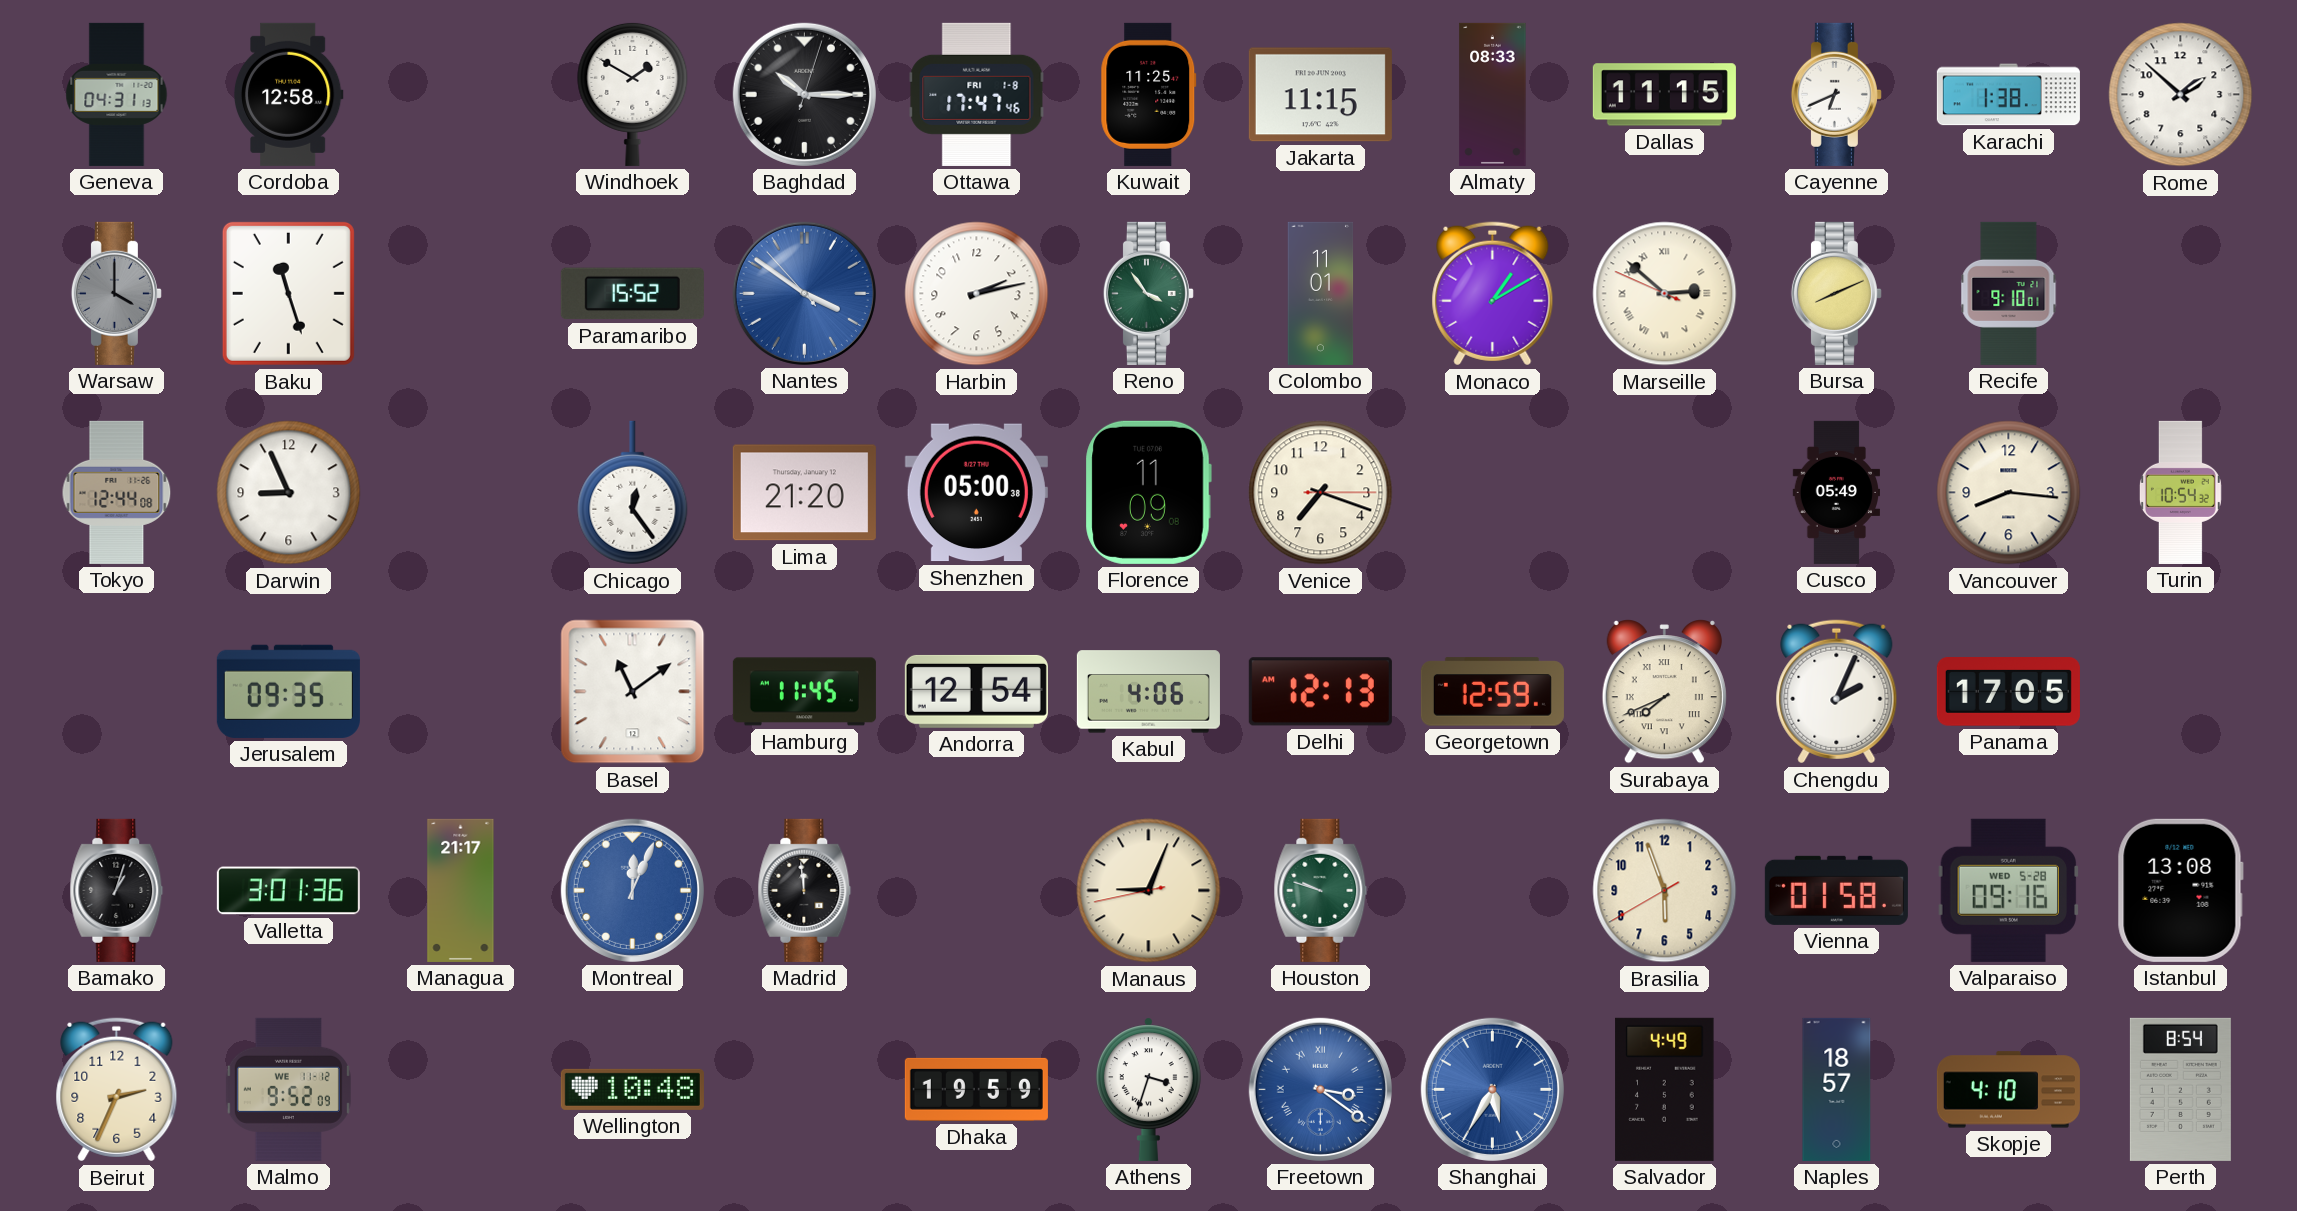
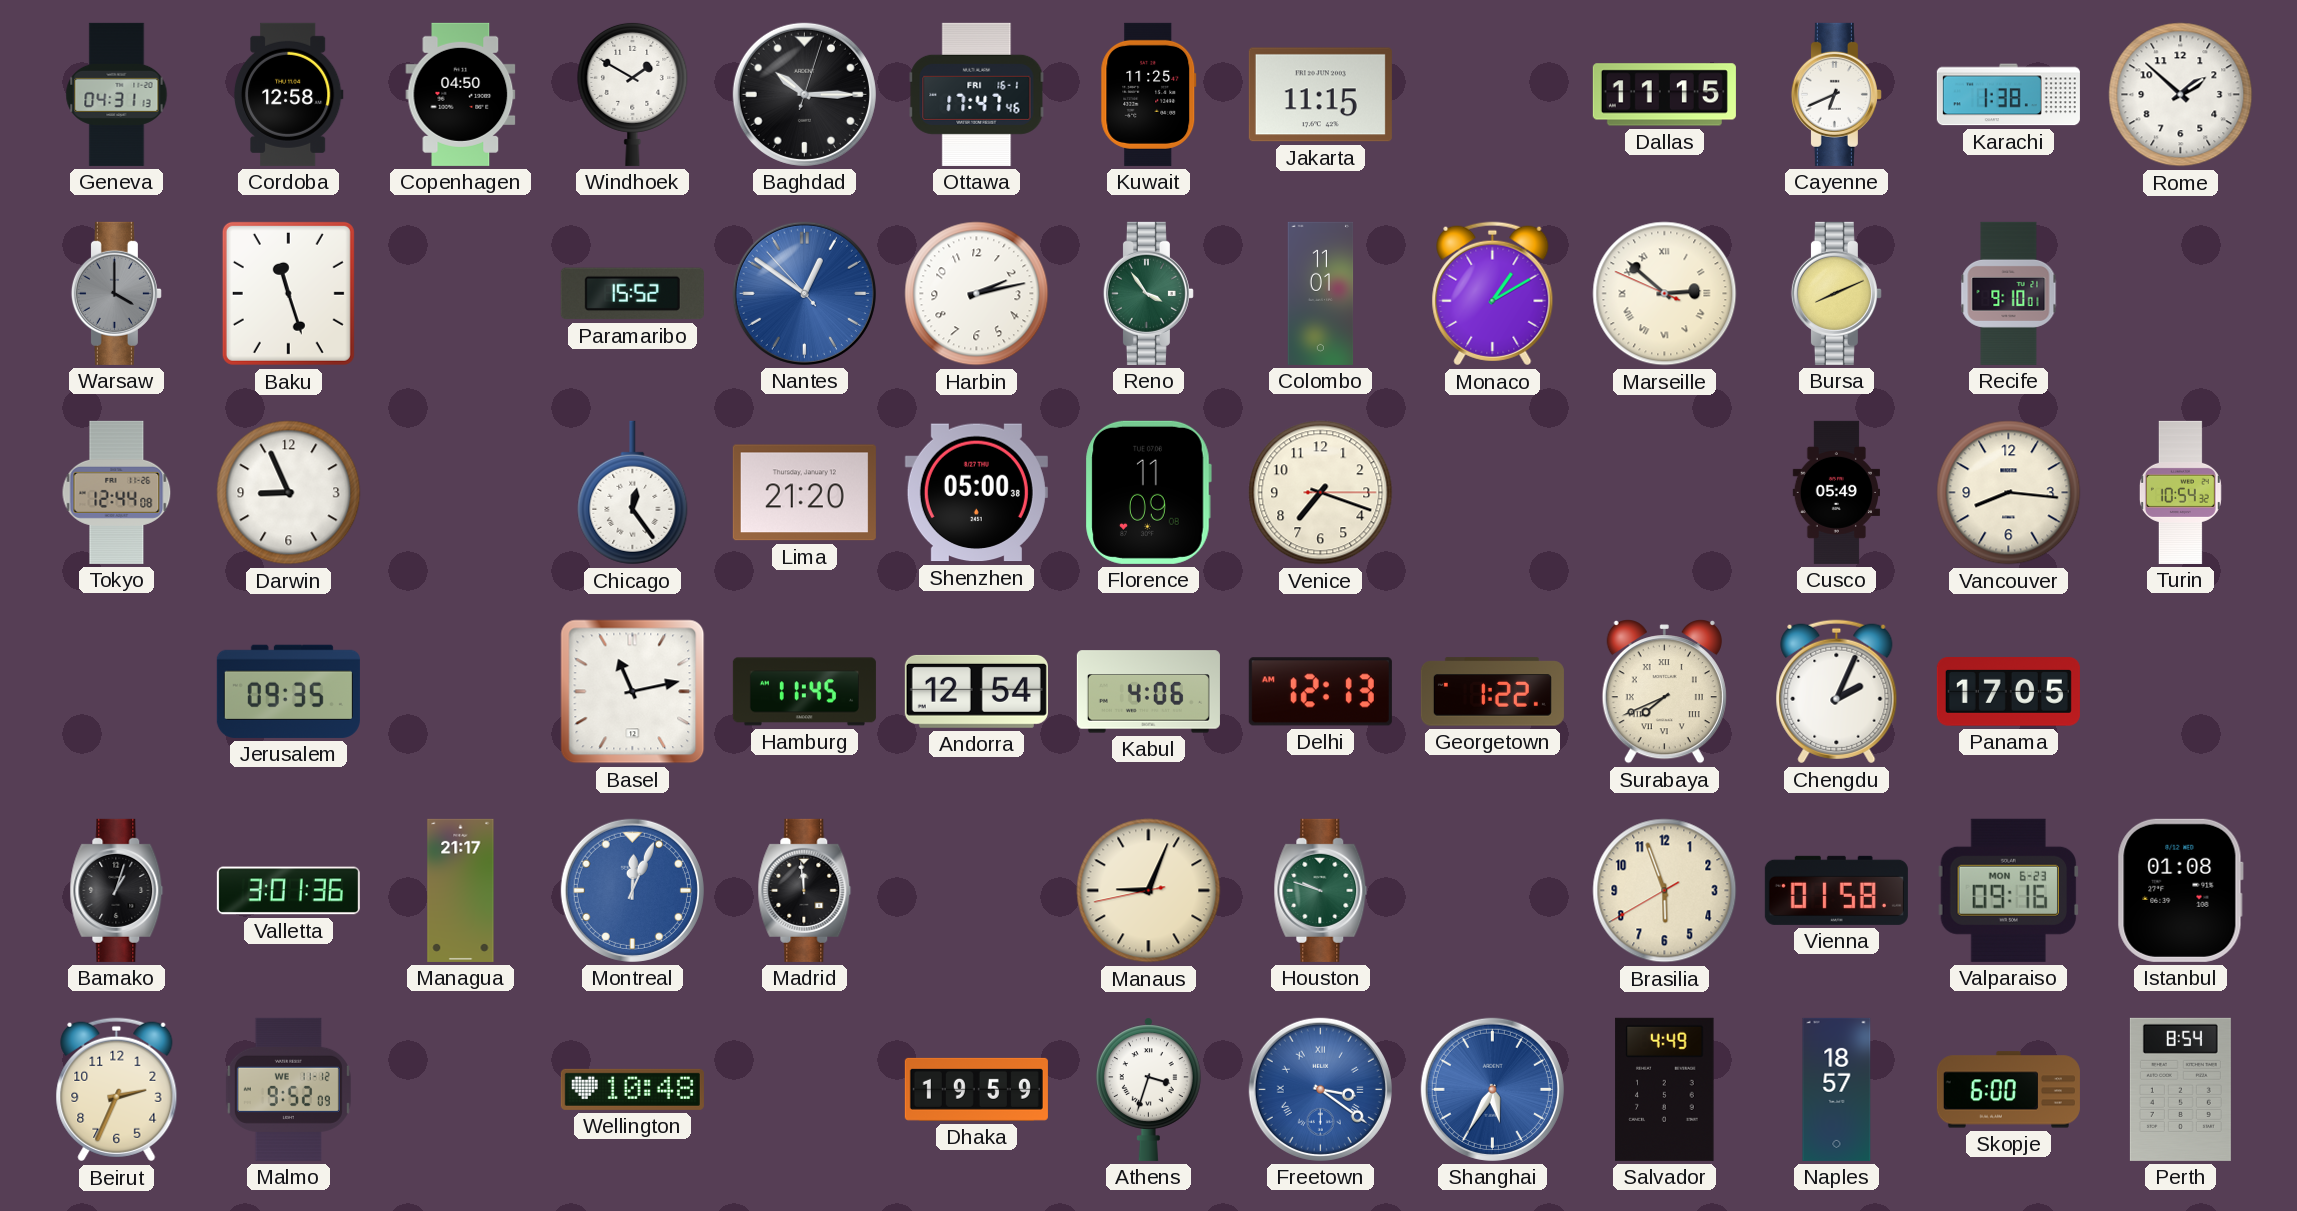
Copenhagen: none -> 04:50 (461, 94)
Ottawa date: FRI 1-8 -> FRI 16-1 (977, 94)
Almaty: 08:33 -> none (1493, 94)
Nantes: 3:50 -> 12:50 (804, 293)
Basel: 11:09 -> 11:13 (633, 692)
Georgetown: 12:59 -> 1:22 (1492, 692)
Valparaiso date: WED 5-28 -> MON 6-23 (2008, 890)
Istanbul: 13:08 -> 01:08 (2180, 890)
Skopje: 4:10 -> 6:00 (2008, 1090)
